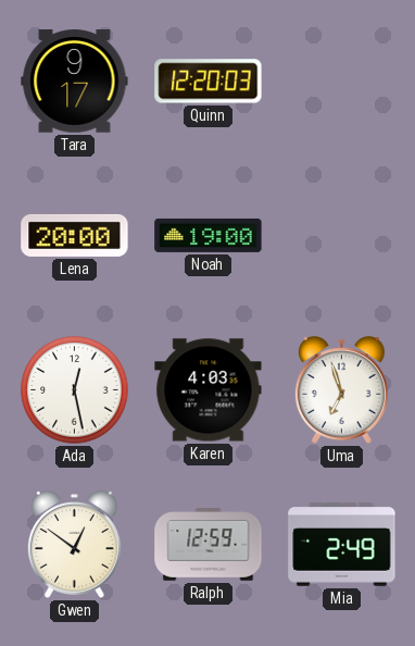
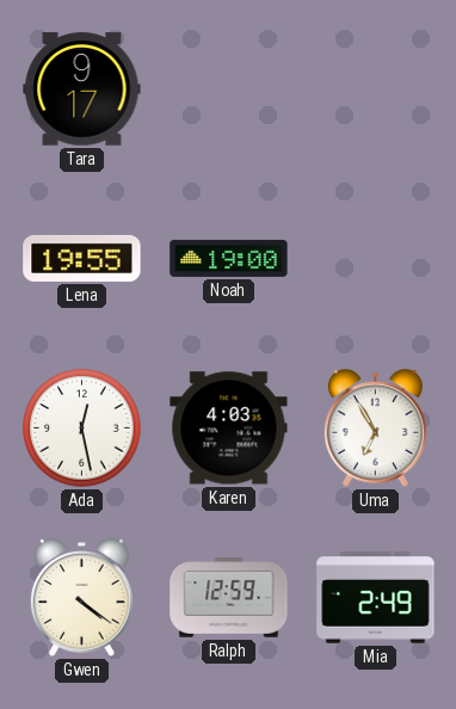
Quinn: 12:20 -> none (209, 82)
Lena: 20:00 -> 19:55 (82, 258)
Uma: 6:57 -> 6:55 (375, 429)
Gwen: 12:51 -> 4:21 (81, 598)
